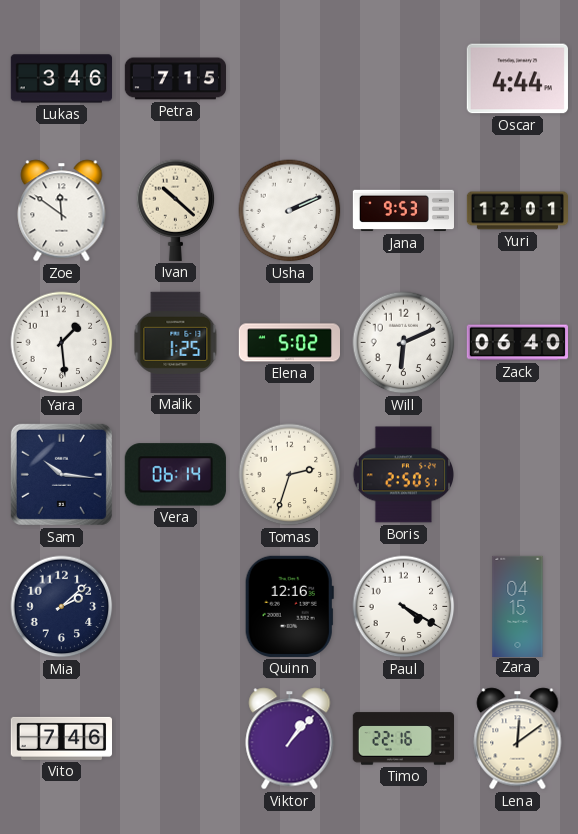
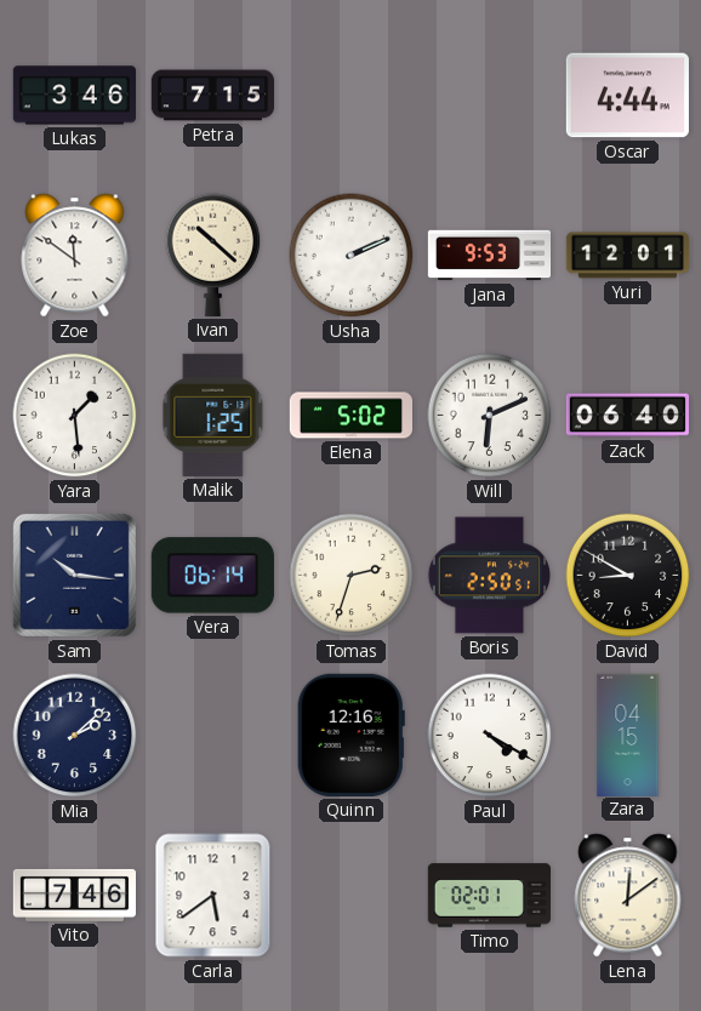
David: none -> 8:50 (628, 576)
Carla: none -> 5:39 (213, 896)
Viktor: 1:07 -> none (290, 739)
Timo: 22:16 -> 02:01 (489, 896)
